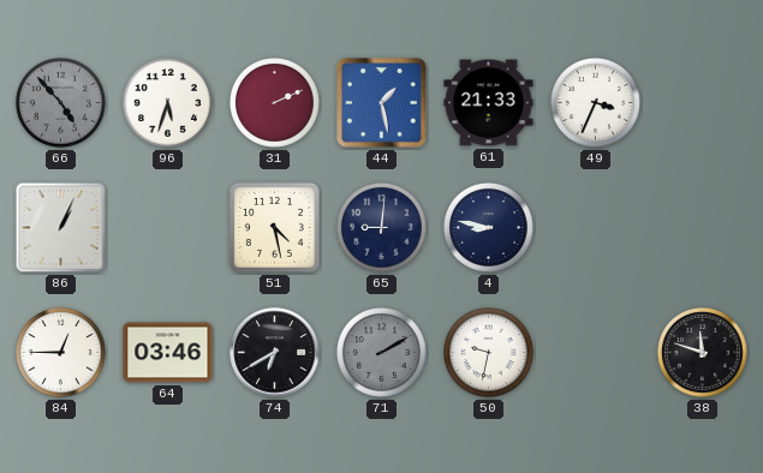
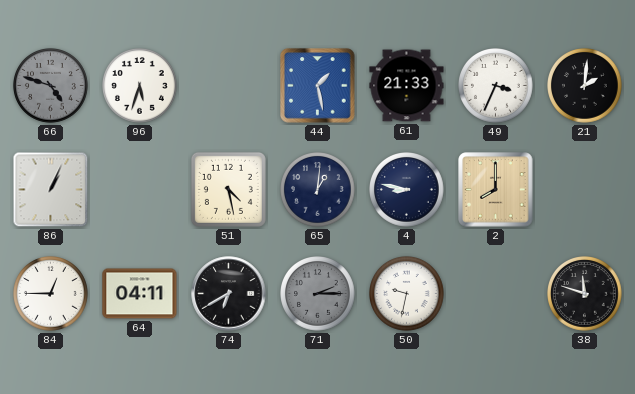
66: 4:53 -> 4:48 (51, 86)
31: 2:11 -> none (275, 103)
21: none -> 2:01 (585, 86)
65: 9:01 -> 1:01 (318, 190)
2: none -> 8:00 (496, 190)
64: 03:46 -> 04:11 (140, 294)
71: 2:10 -> 2:15 (318, 294)
